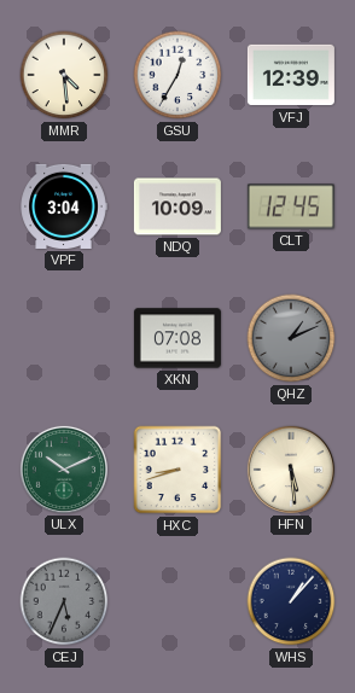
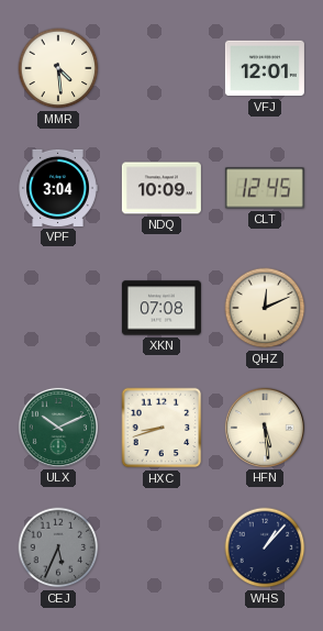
GSU: 12:35 -> none (177, 75)
VFJ: 12:39 -> 12:01 (265, 68)
QHZ: 1:11 -> 12:11 (265, 308)
QHZ dial: grey -> cream (265, 308)
